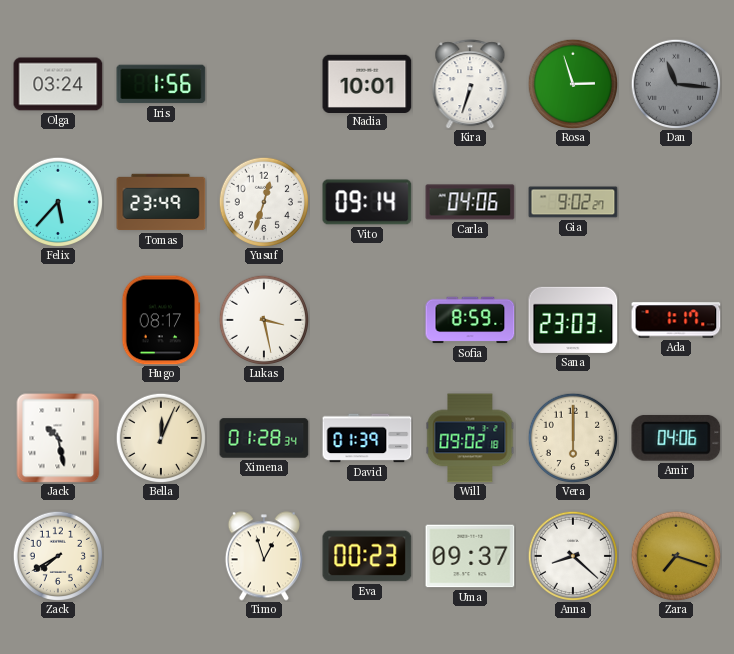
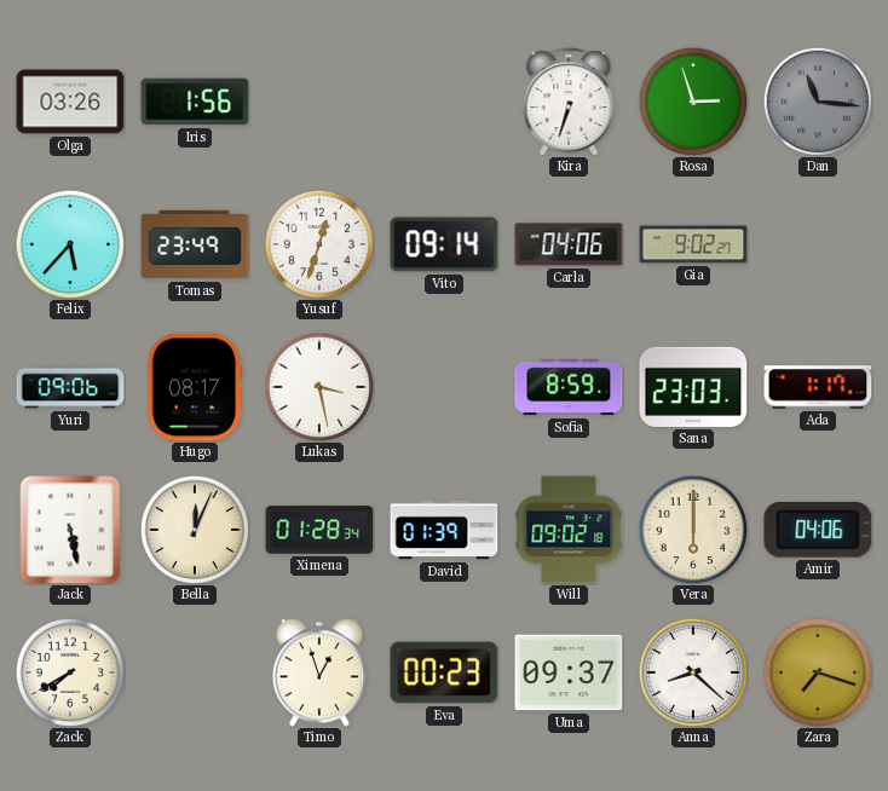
Olga: 03:24 -> 03:26 (70, 102)
Nadia: 10:01 -> none (367, 83)
Yuri: none -> 09:06 (70, 387)
Jack: 10:28 -> 5:28 (70, 530)
